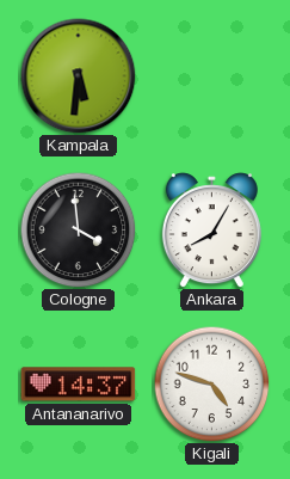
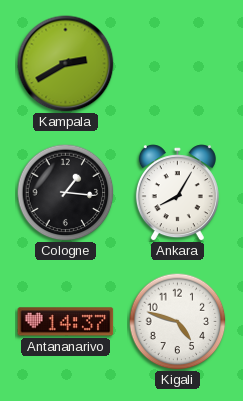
Kampala: 5:31 -> 2:40 (66, 64)
Cologne: 3:59 -> 1:16 (65, 192)
